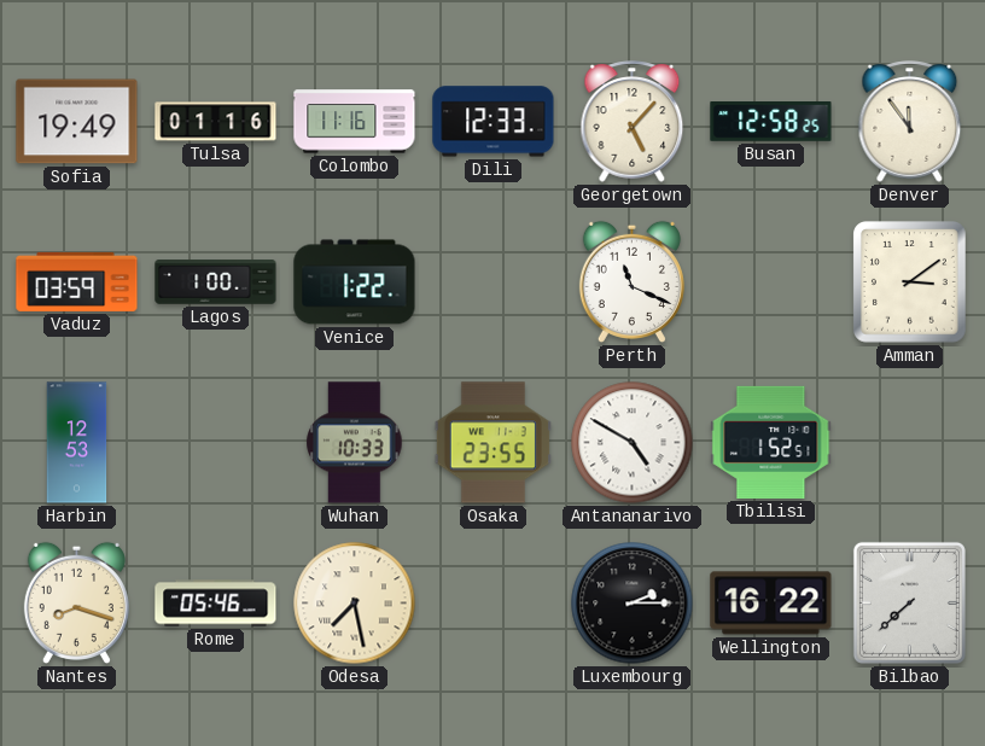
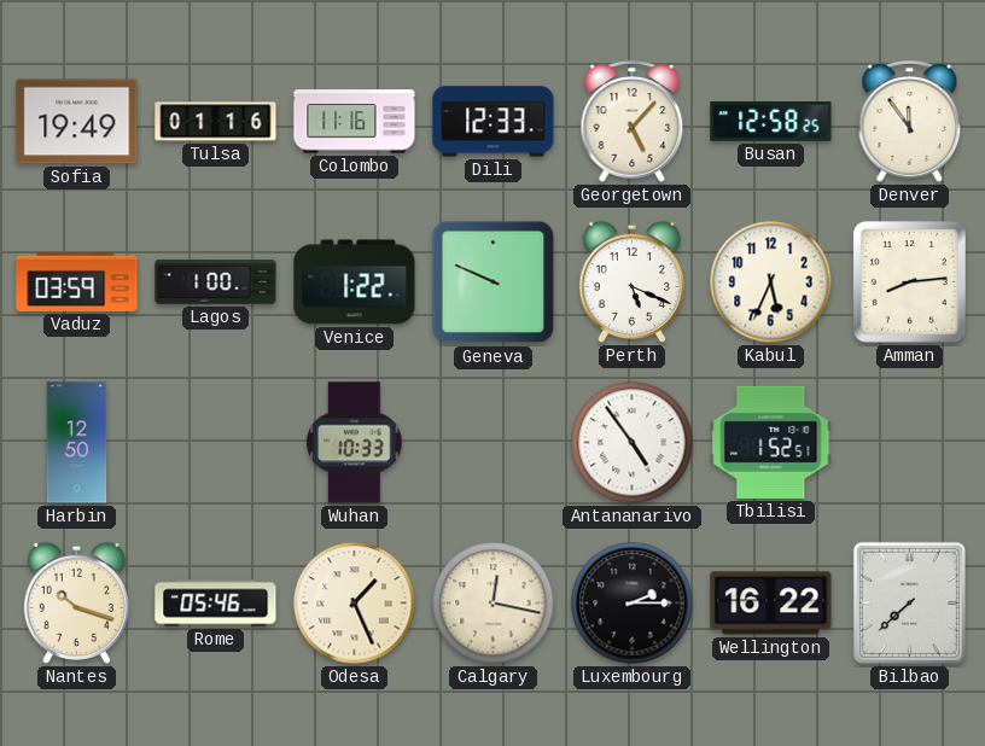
Geneva: none -> 9:49 (494, 282)
Perth: 11:19 -> 5:19 (631, 281)
Kabul: none -> 5:34 (771, 282)
Amman: 3:09 -> 8:14 (910, 282)
Harbin: 12:53 -> 12:50 (77, 443)
Osaka: 23:55 -> none (492, 443)
Antananarivo: 4:50 -> 4:54 (633, 443)
Nantes: 8:18 -> 10:18 (76, 602)
Odesa: 7:28 -> 1:26 (355, 604)
Calgary: none -> 12:17 (494, 604)
